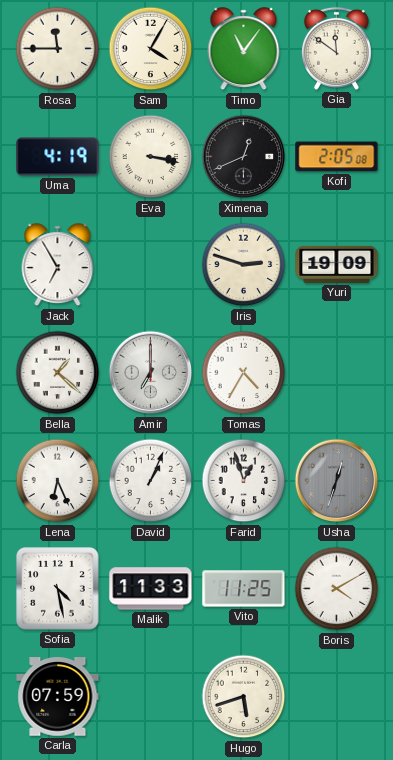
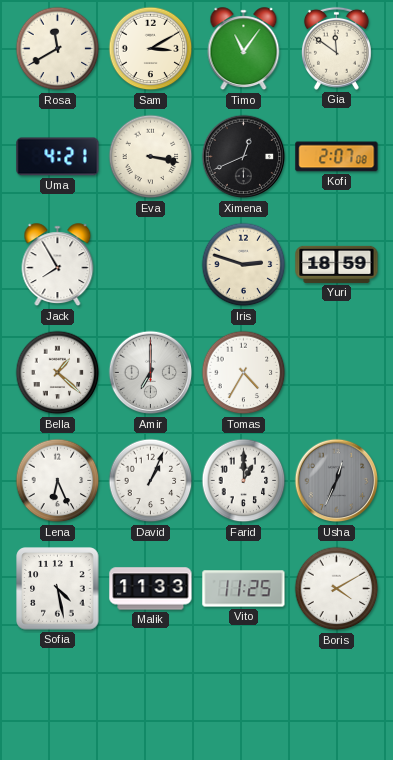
Rosa: 11:45 -> 11:40 (58, 49)
Sam: 4:05 -> 3:10 (151, 49)
Uma: 4:19 -> 4:21 (58, 157)
Kofi: 2:05 -> 2:07 (337, 157)
Jack: 6:55 -> 7:55 (58, 265)
Yuri: 19:09 -> 18:59 (337, 264)
Farid: 12:57 -> 1:00 (244, 481)
Usha: 12:33 -> 12:34 (337, 481)
Carla: 07:59 -> none (58, 697)
Hugo: 5:42 -> none (244, 697)
